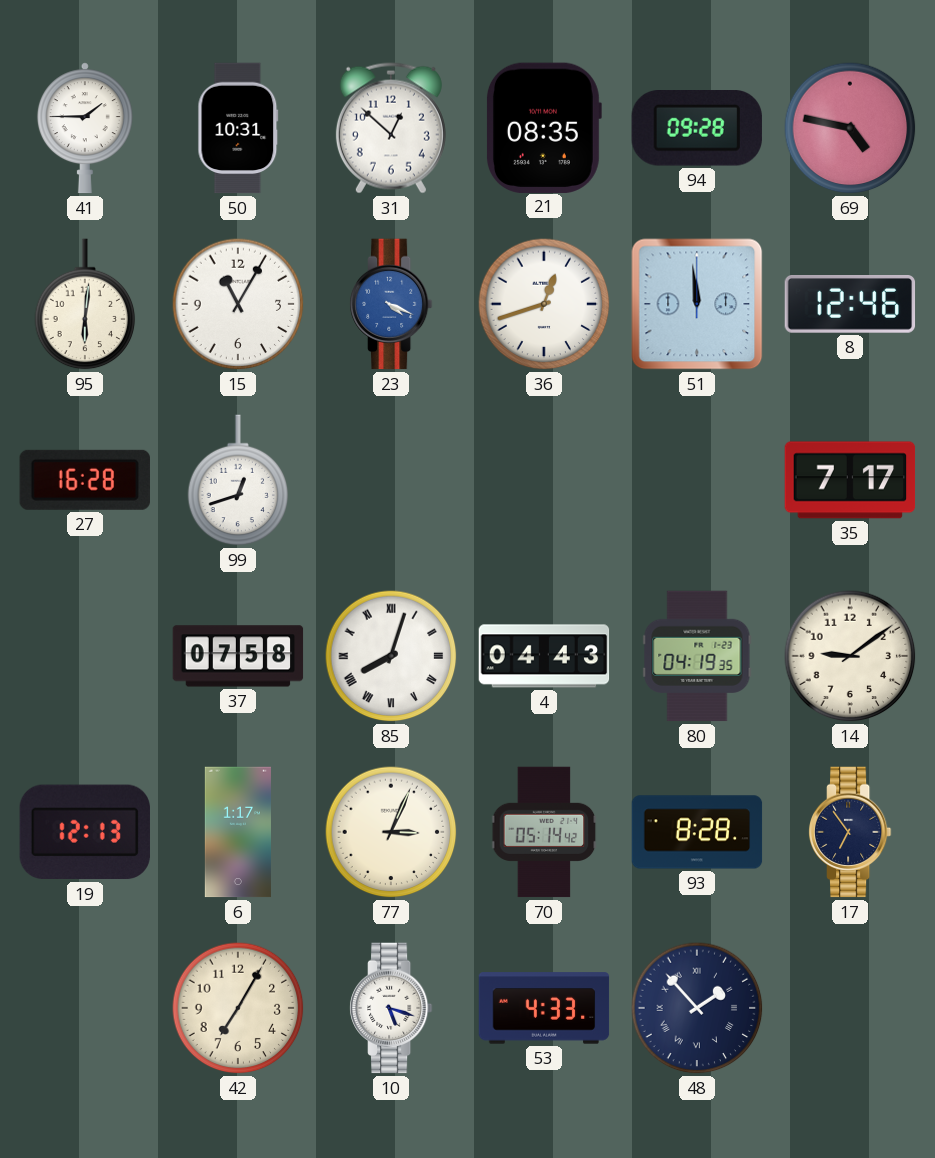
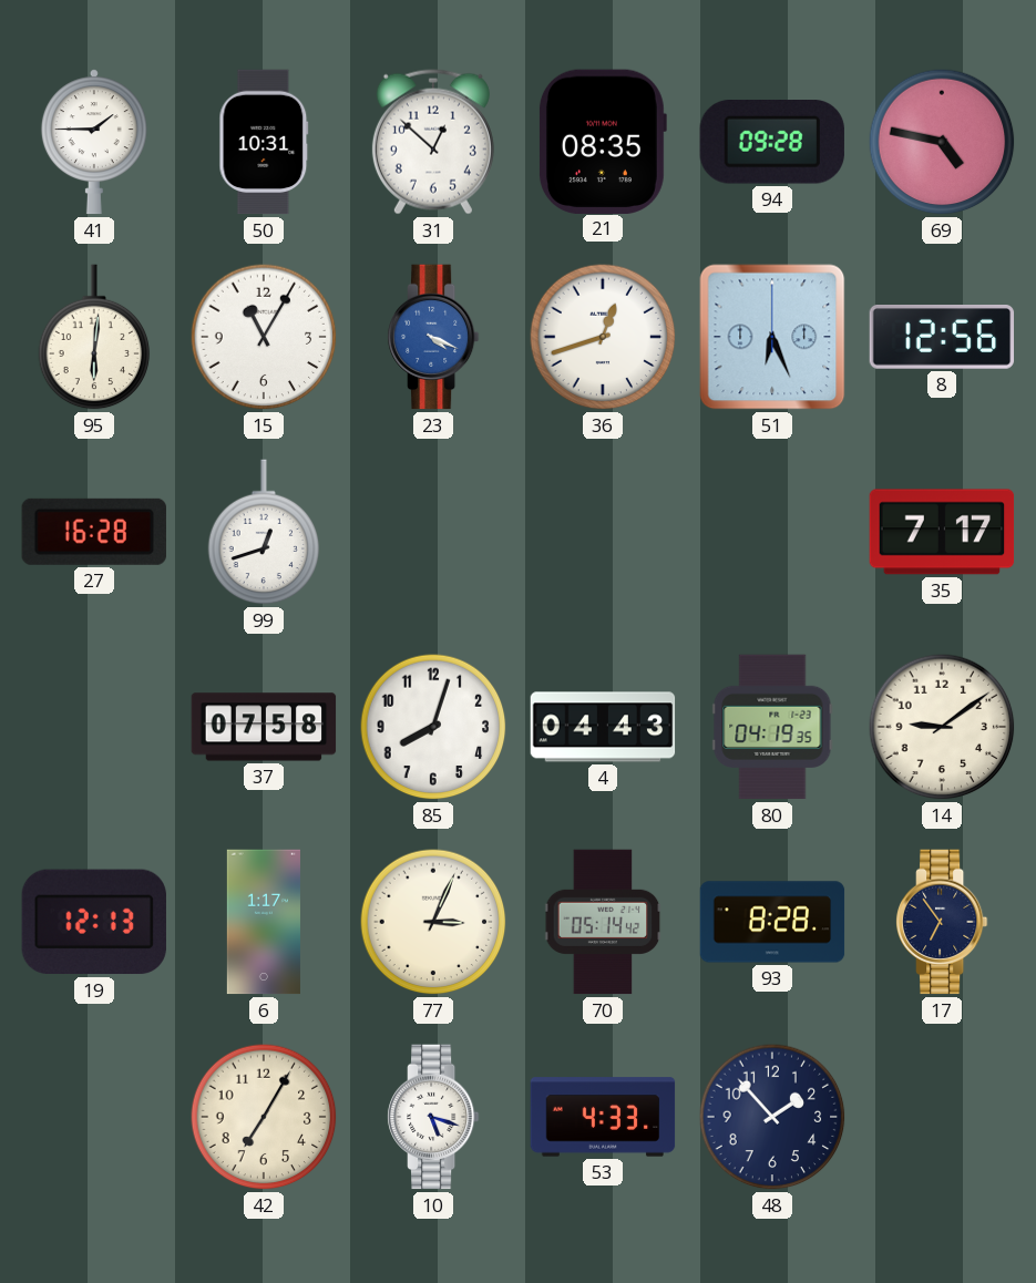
51: 11:59 -> 6:26 (772, 337)
8: 12:46 -> 12:56 (942, 338)
85 numerals: Roman -> Arabic (433, 727)
48 numerals: Roman -> Arabic (772, 1117)
